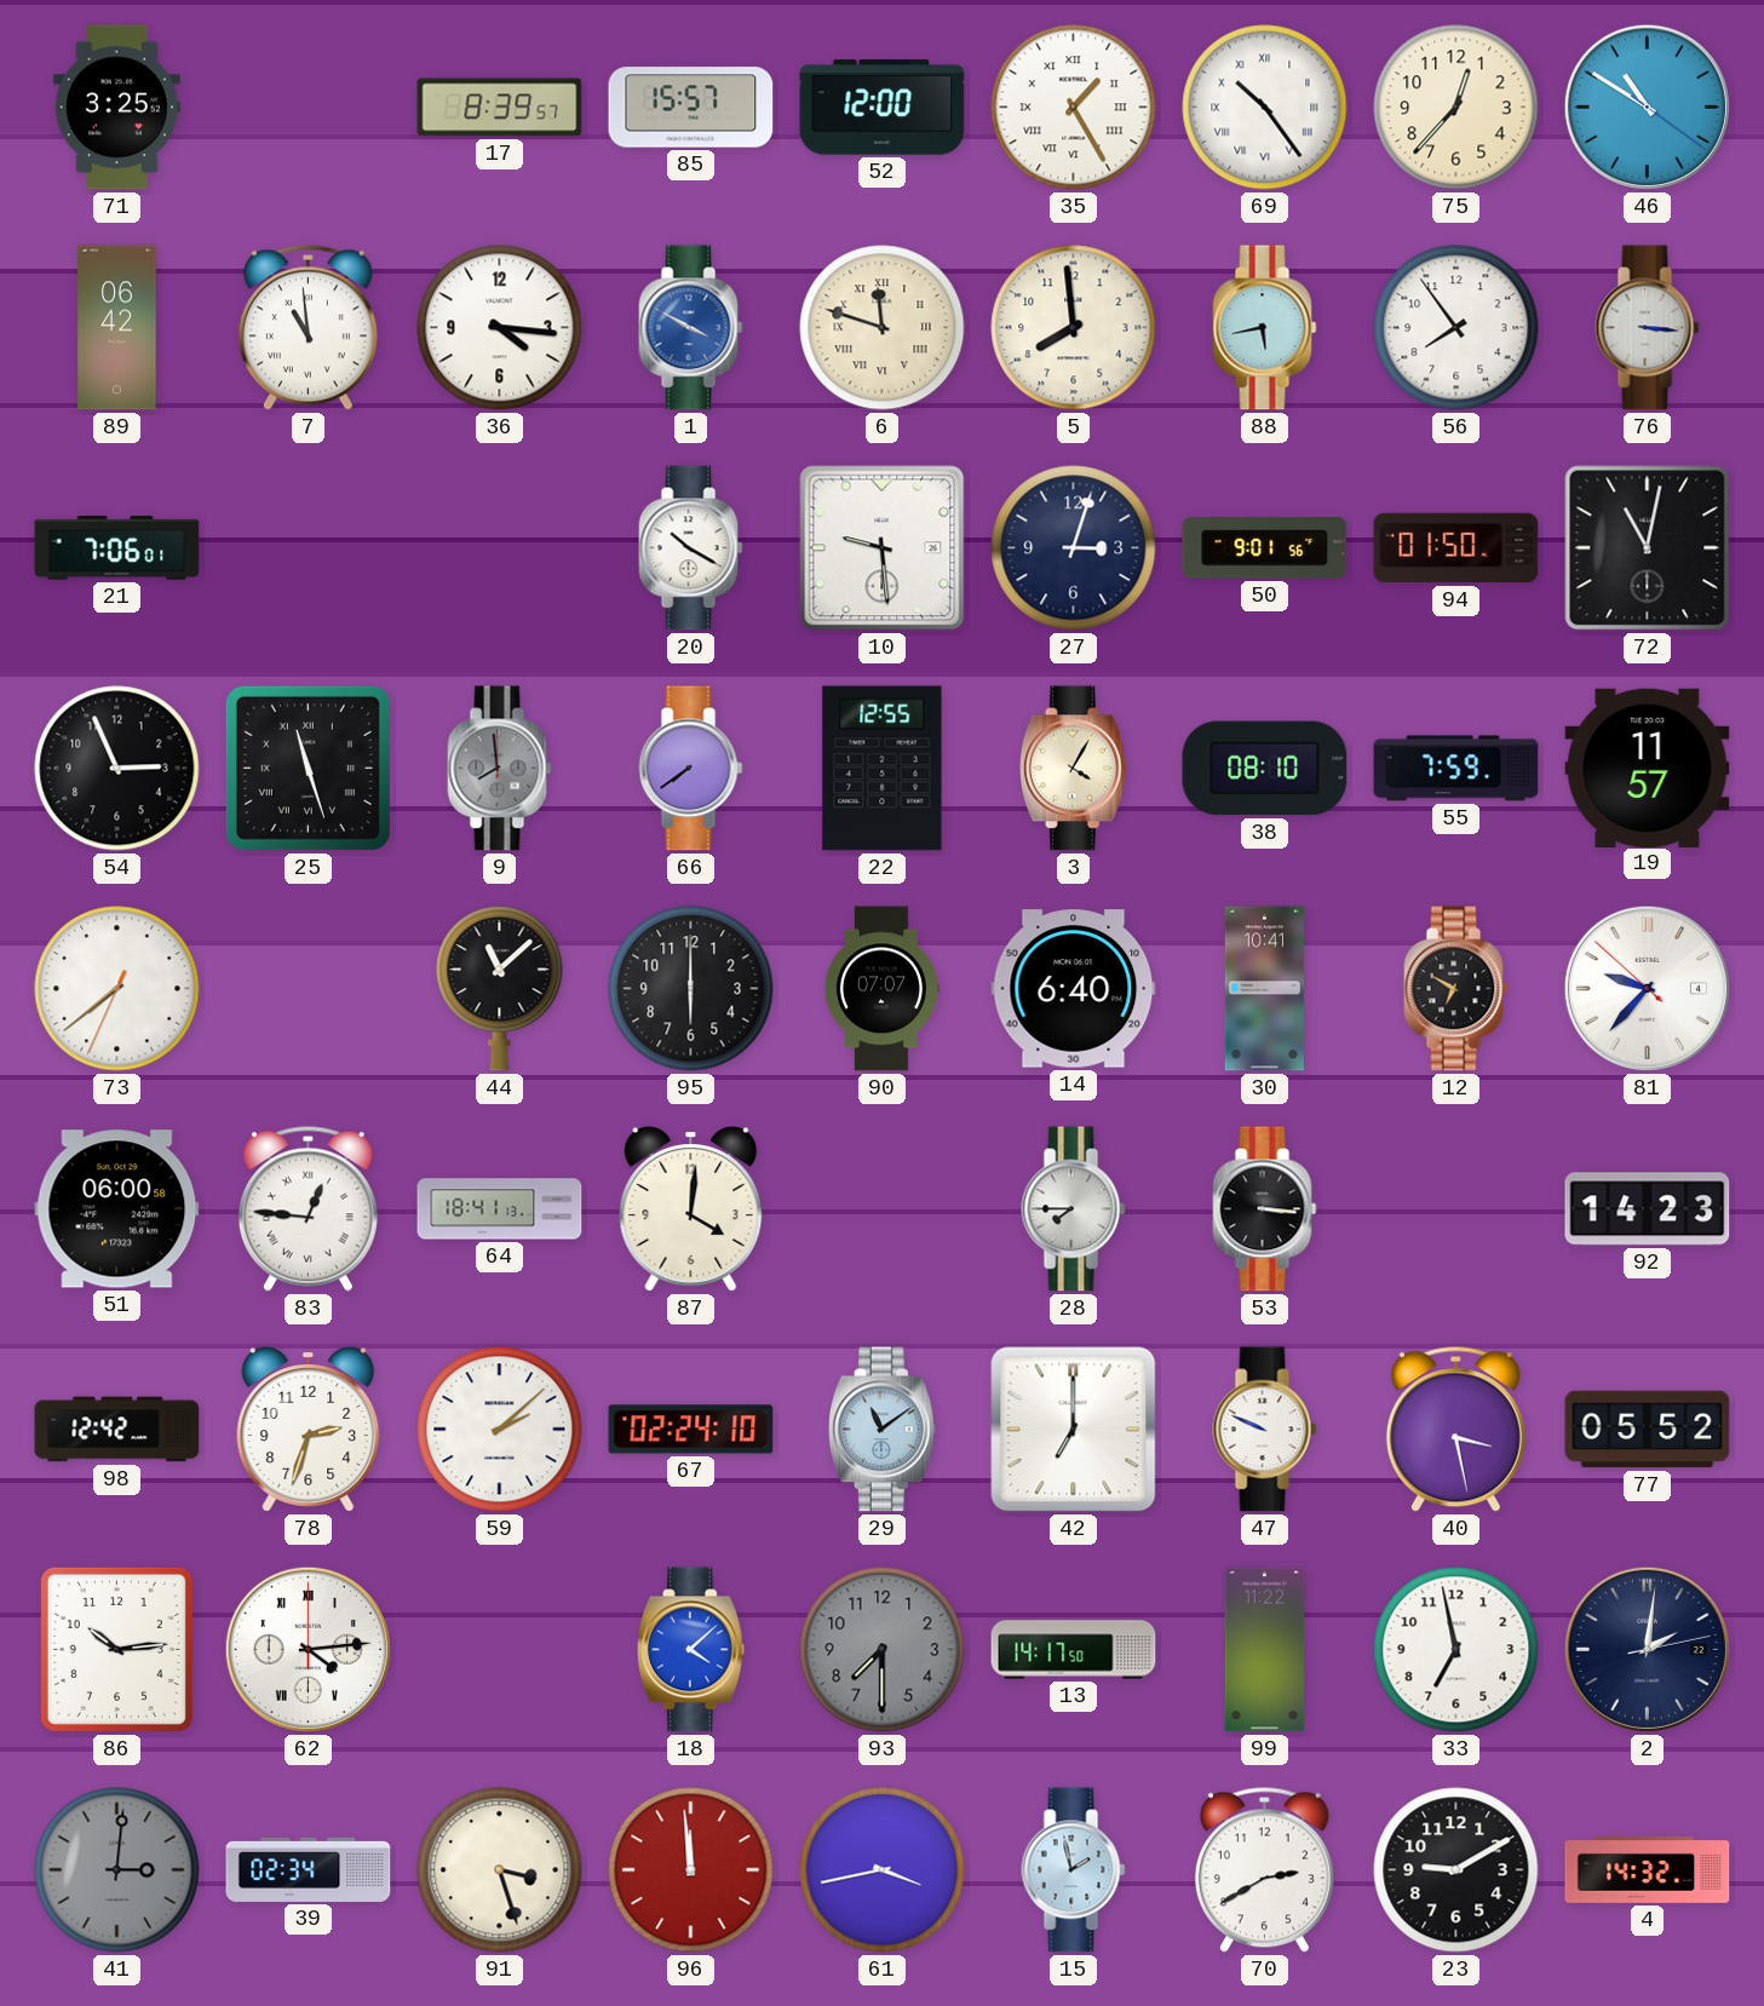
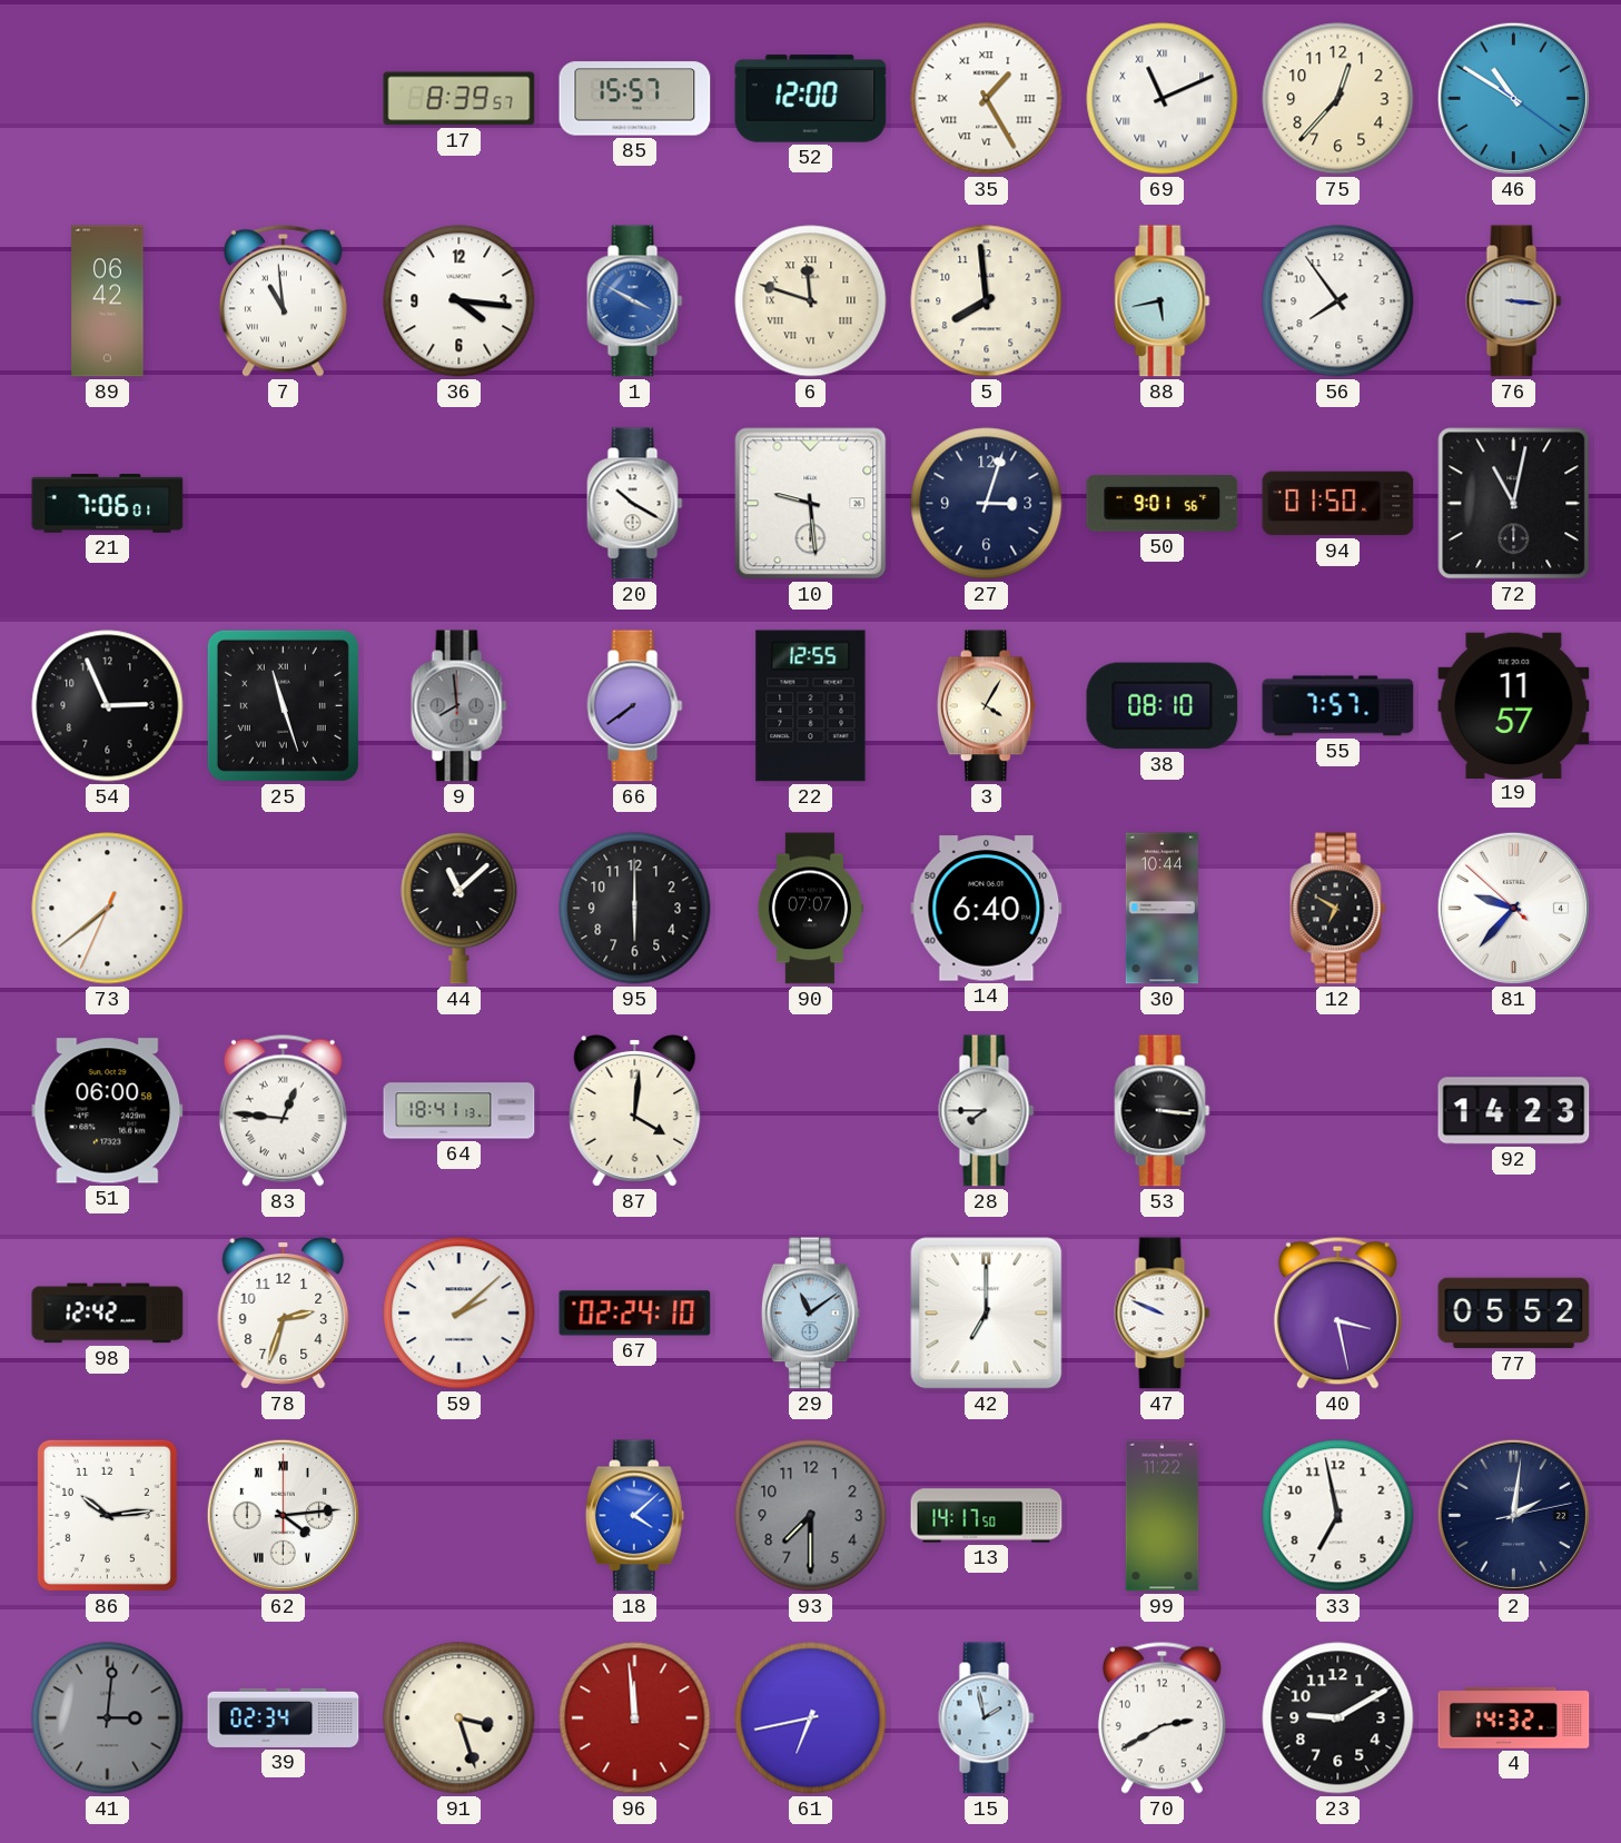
71: 3:25 -> none (116, 108)
69: 10:24 -> 11:11 (1163, 99)
55: 7:59 -> 7:57 (1338, 706)
30: 10:41 -> 10:44 (1162, 909)
61: 3:43 -> 6:43 (811, 1718)
